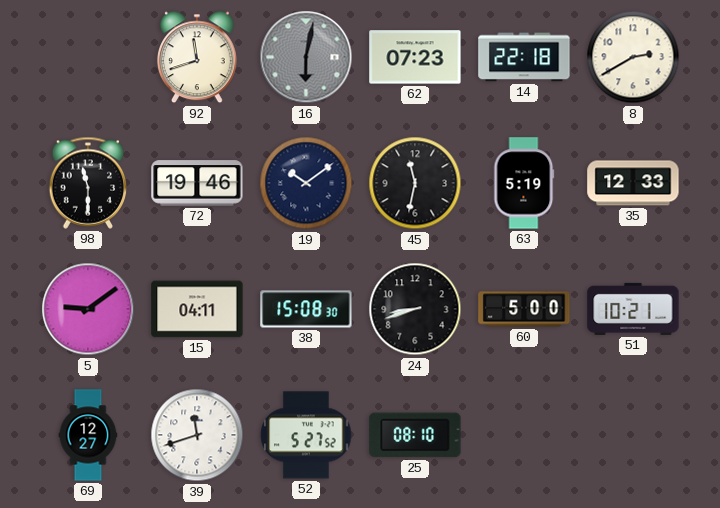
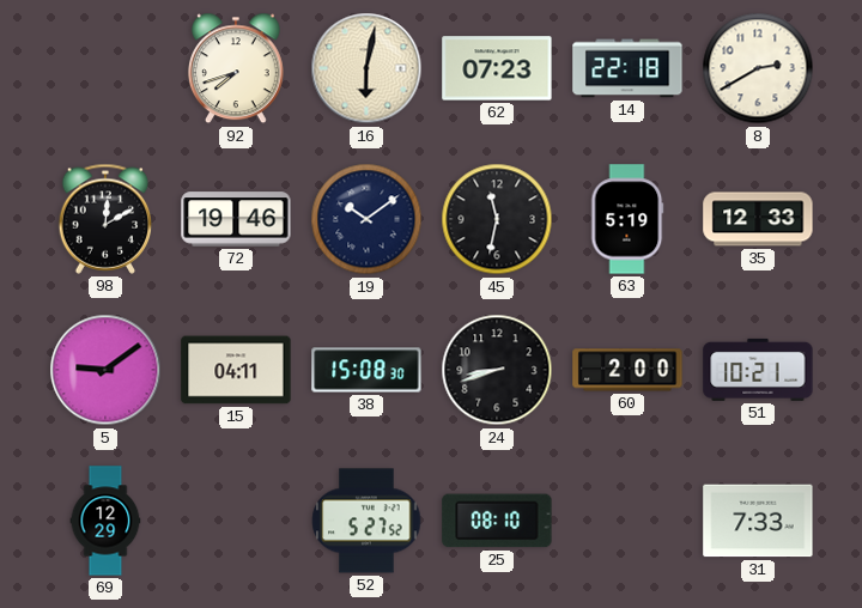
92: 11:42 -> 7:42 (236, 68)
16 dial: grey -> cream (366, 68)
98: 11:30 -> 12:10 (105, 219)
60: 5:00 -> 2:00 (627, 370)
69: 12:27 -> 12:29 (105, 521)
39: 11:42 -> none (197, 435)
31: none -> 7:33 (758, 521)
